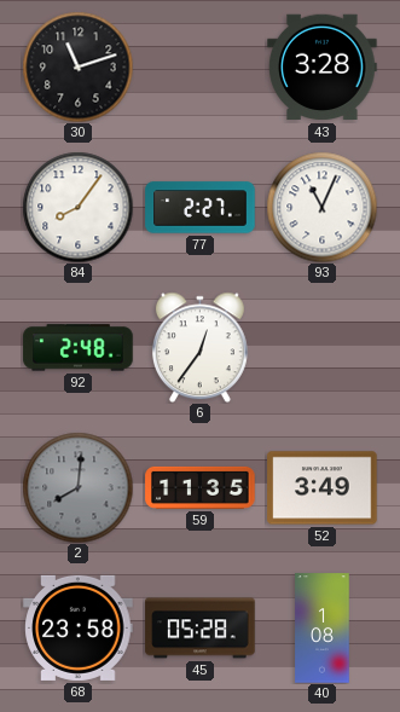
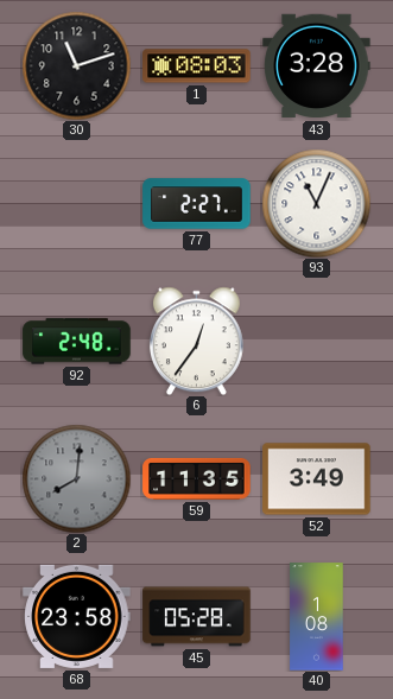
1: none -> 08:03 (197, 66)
84: 8:06 -> none (77, 207)
